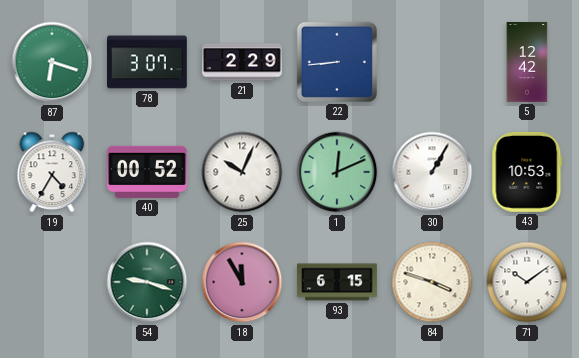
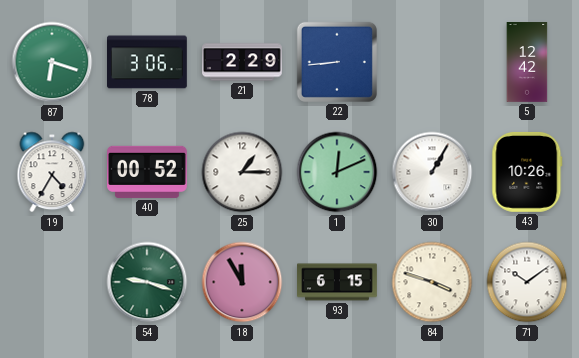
78: 3:07 -> 3:06 (148, 62)
25: 10:04 -> 1:15 (242, 172)
43: 10:53 -> 10:26 (527, 172)
